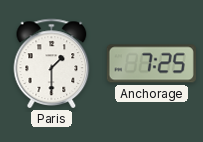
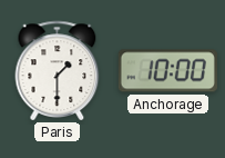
Anchorage: 7:25 -> 10:00 (167, 71)
